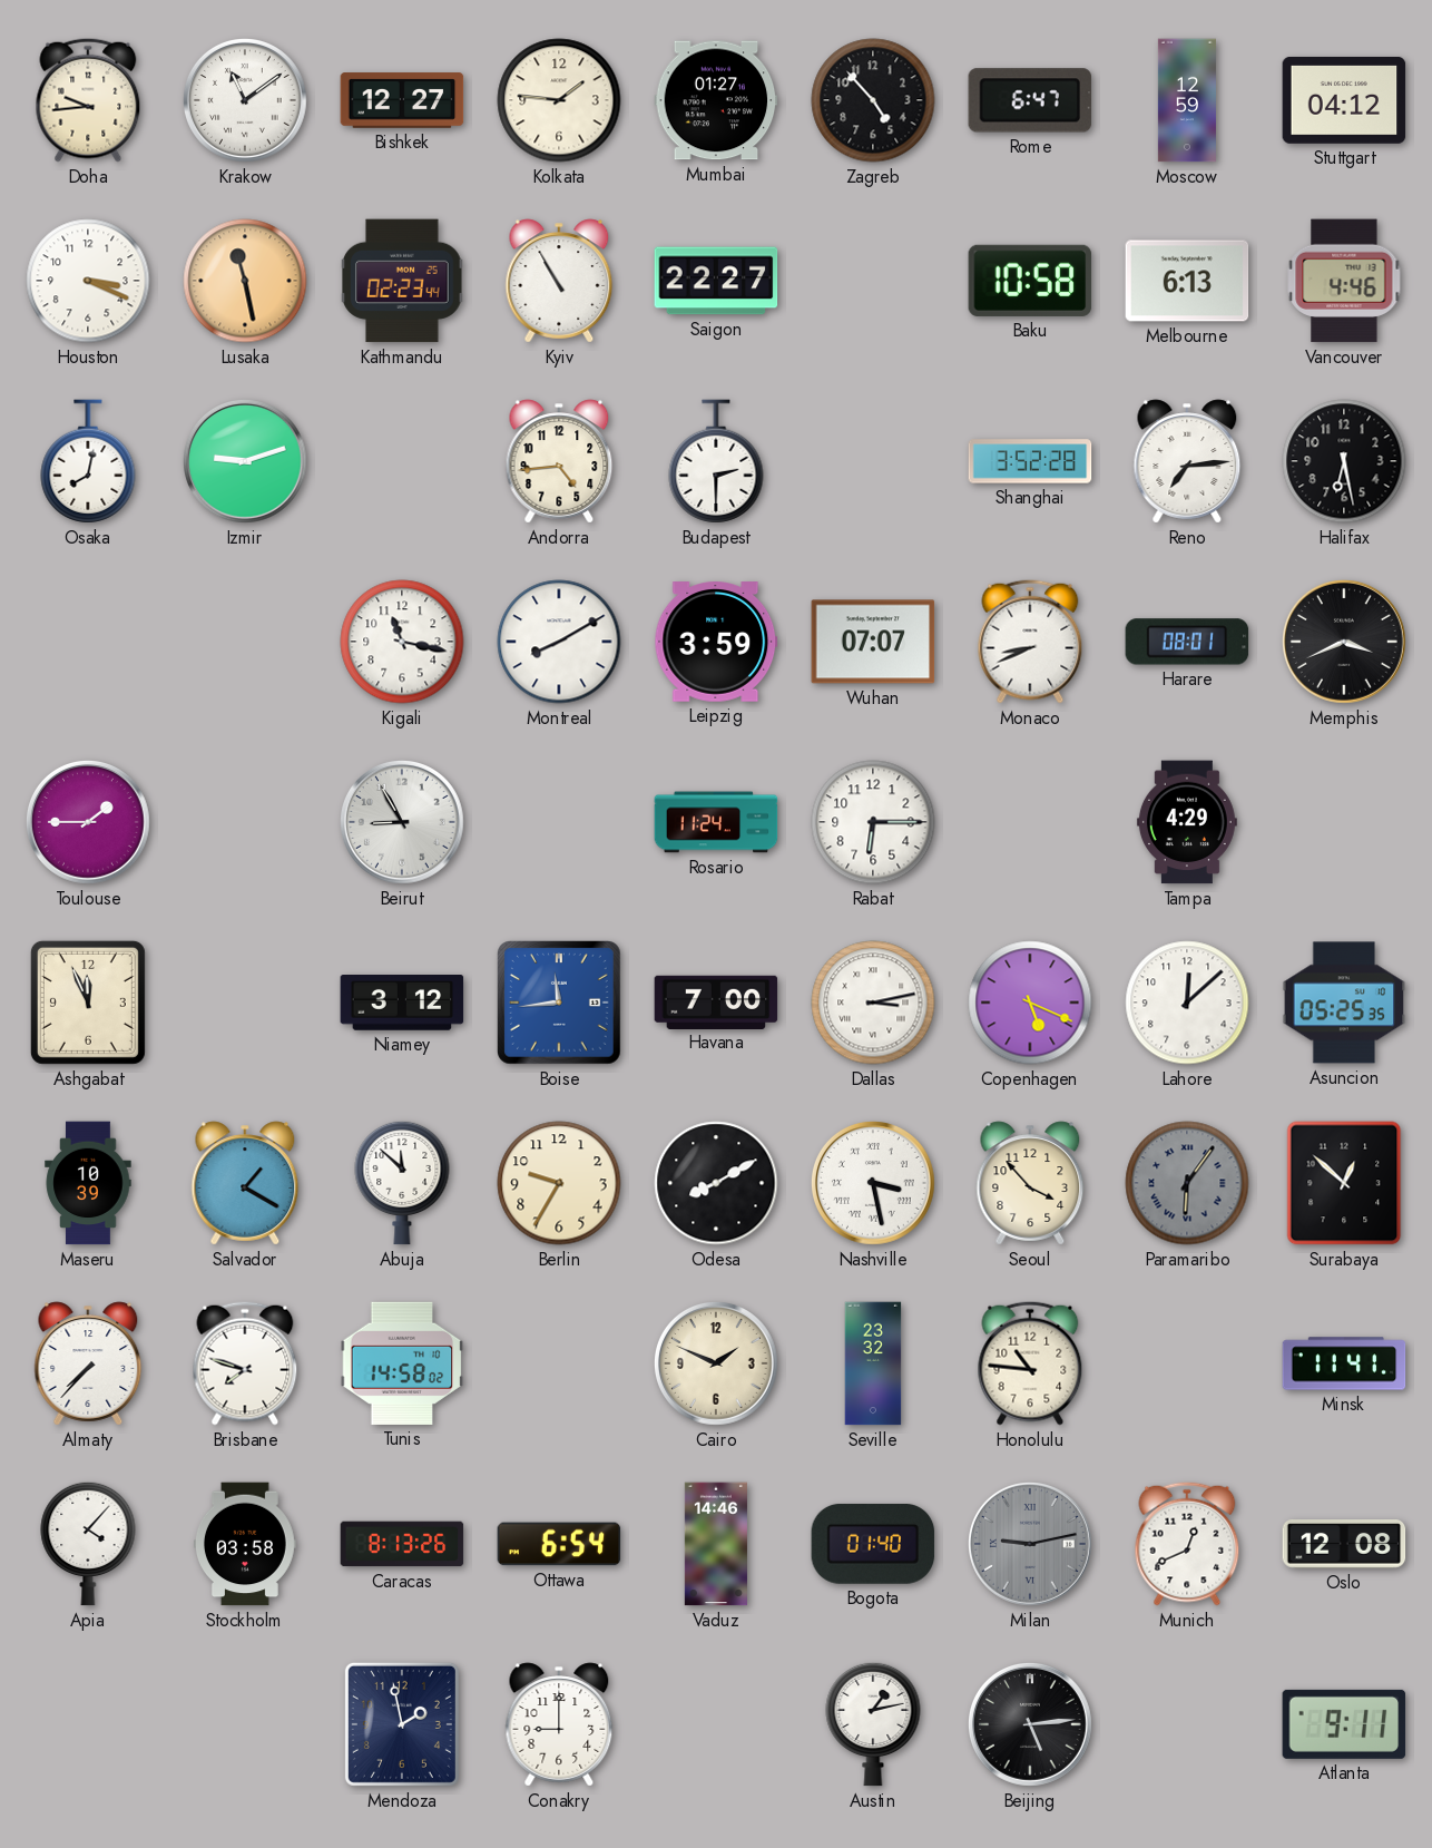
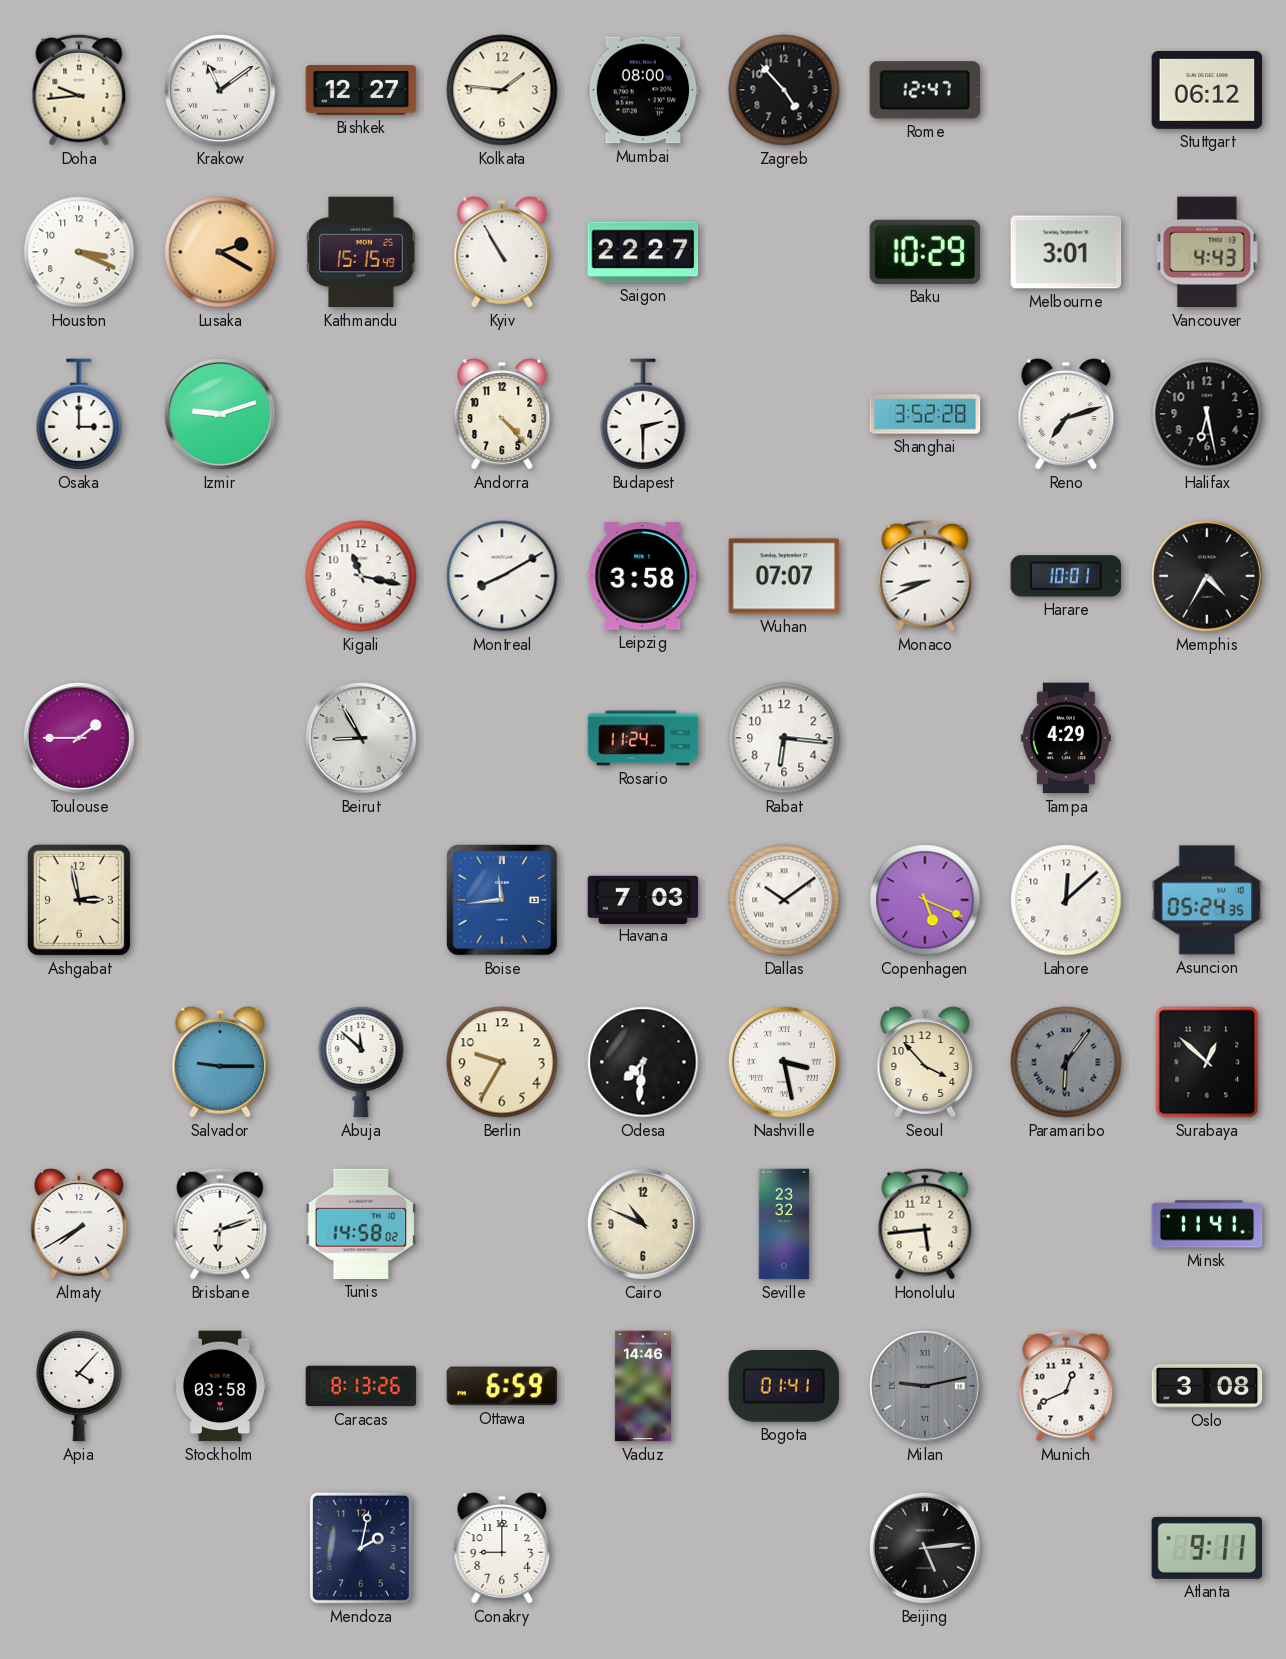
Mumbai: 01:27 -> 08:00 (643, 90)
Rome: 6:47 -> 12:47 (925, 90)
Moscow: 12:59 -> none (1187, 100)
Stuttgart: 04:12 -> 06:12 (1207, 90)
Lusaka: 11:28 -> 2:20 (220, 252)
Kathmandu: 02:23 -> 15:15 (361, 252)
Baku: 10:58 -> 10:29 (925, 252)
Melbourne: 6:13 -> 3:01 (1066, 252)
Vancouver: 4:46 -> 4:43 (1207, 252)
Osaka: 8:02 -> 3:00 (79, 414)
Andorra: 4:44 -> 4:23 (502, 414)
Reno: 7:14 -> 7:12 (1066, 414)
Leipzig: 3:59 -> 3:58 (643, 576)
Harare: 08:01 -> 10:01 (1066, 576)
Memphis: 3:41 -> 4:35 (1208, 577)
Rabat: 6:15 -> 6:16 (784, 738)
Ashgabat: 11:56 -> 2:58 (79, 900)
Niamey: 3:12 -> none (402, 1004)
Havana: 7:00 -> 7:03 (643, 899)
Dallas: 3:13 -> 10:09 (784, 900)
Asuncion: 05:25 -> 05:24 (1207, 900)
Maseru: 10:39 -> none (88, 1183)
Salvador: 1:20 -> 9:15 (220, 1062)
Odesa: 8:10 -> 7:31 (643, 1062)
Almaty: 7:37 -> 7:40 (79, 1224)
Brisbane: 7:48 -> 6:12 (220, 1224)
Cairo: 1:49 -> 10:49 (644, 1225)
Honolulu: 10:46 -> 5:44 (925, 1224)
Ottawa: 6:54 -> 6:59 (502, 1386)
Bogota: 01:40 -> 01:41 (784, 1386)
Oslo: 12:08 -> 3:08 (1207, 1387)
Mendoza: 1:58 -> 2:02 (361, 1548)
Austin: 1:13 -> none (873, 1724)
